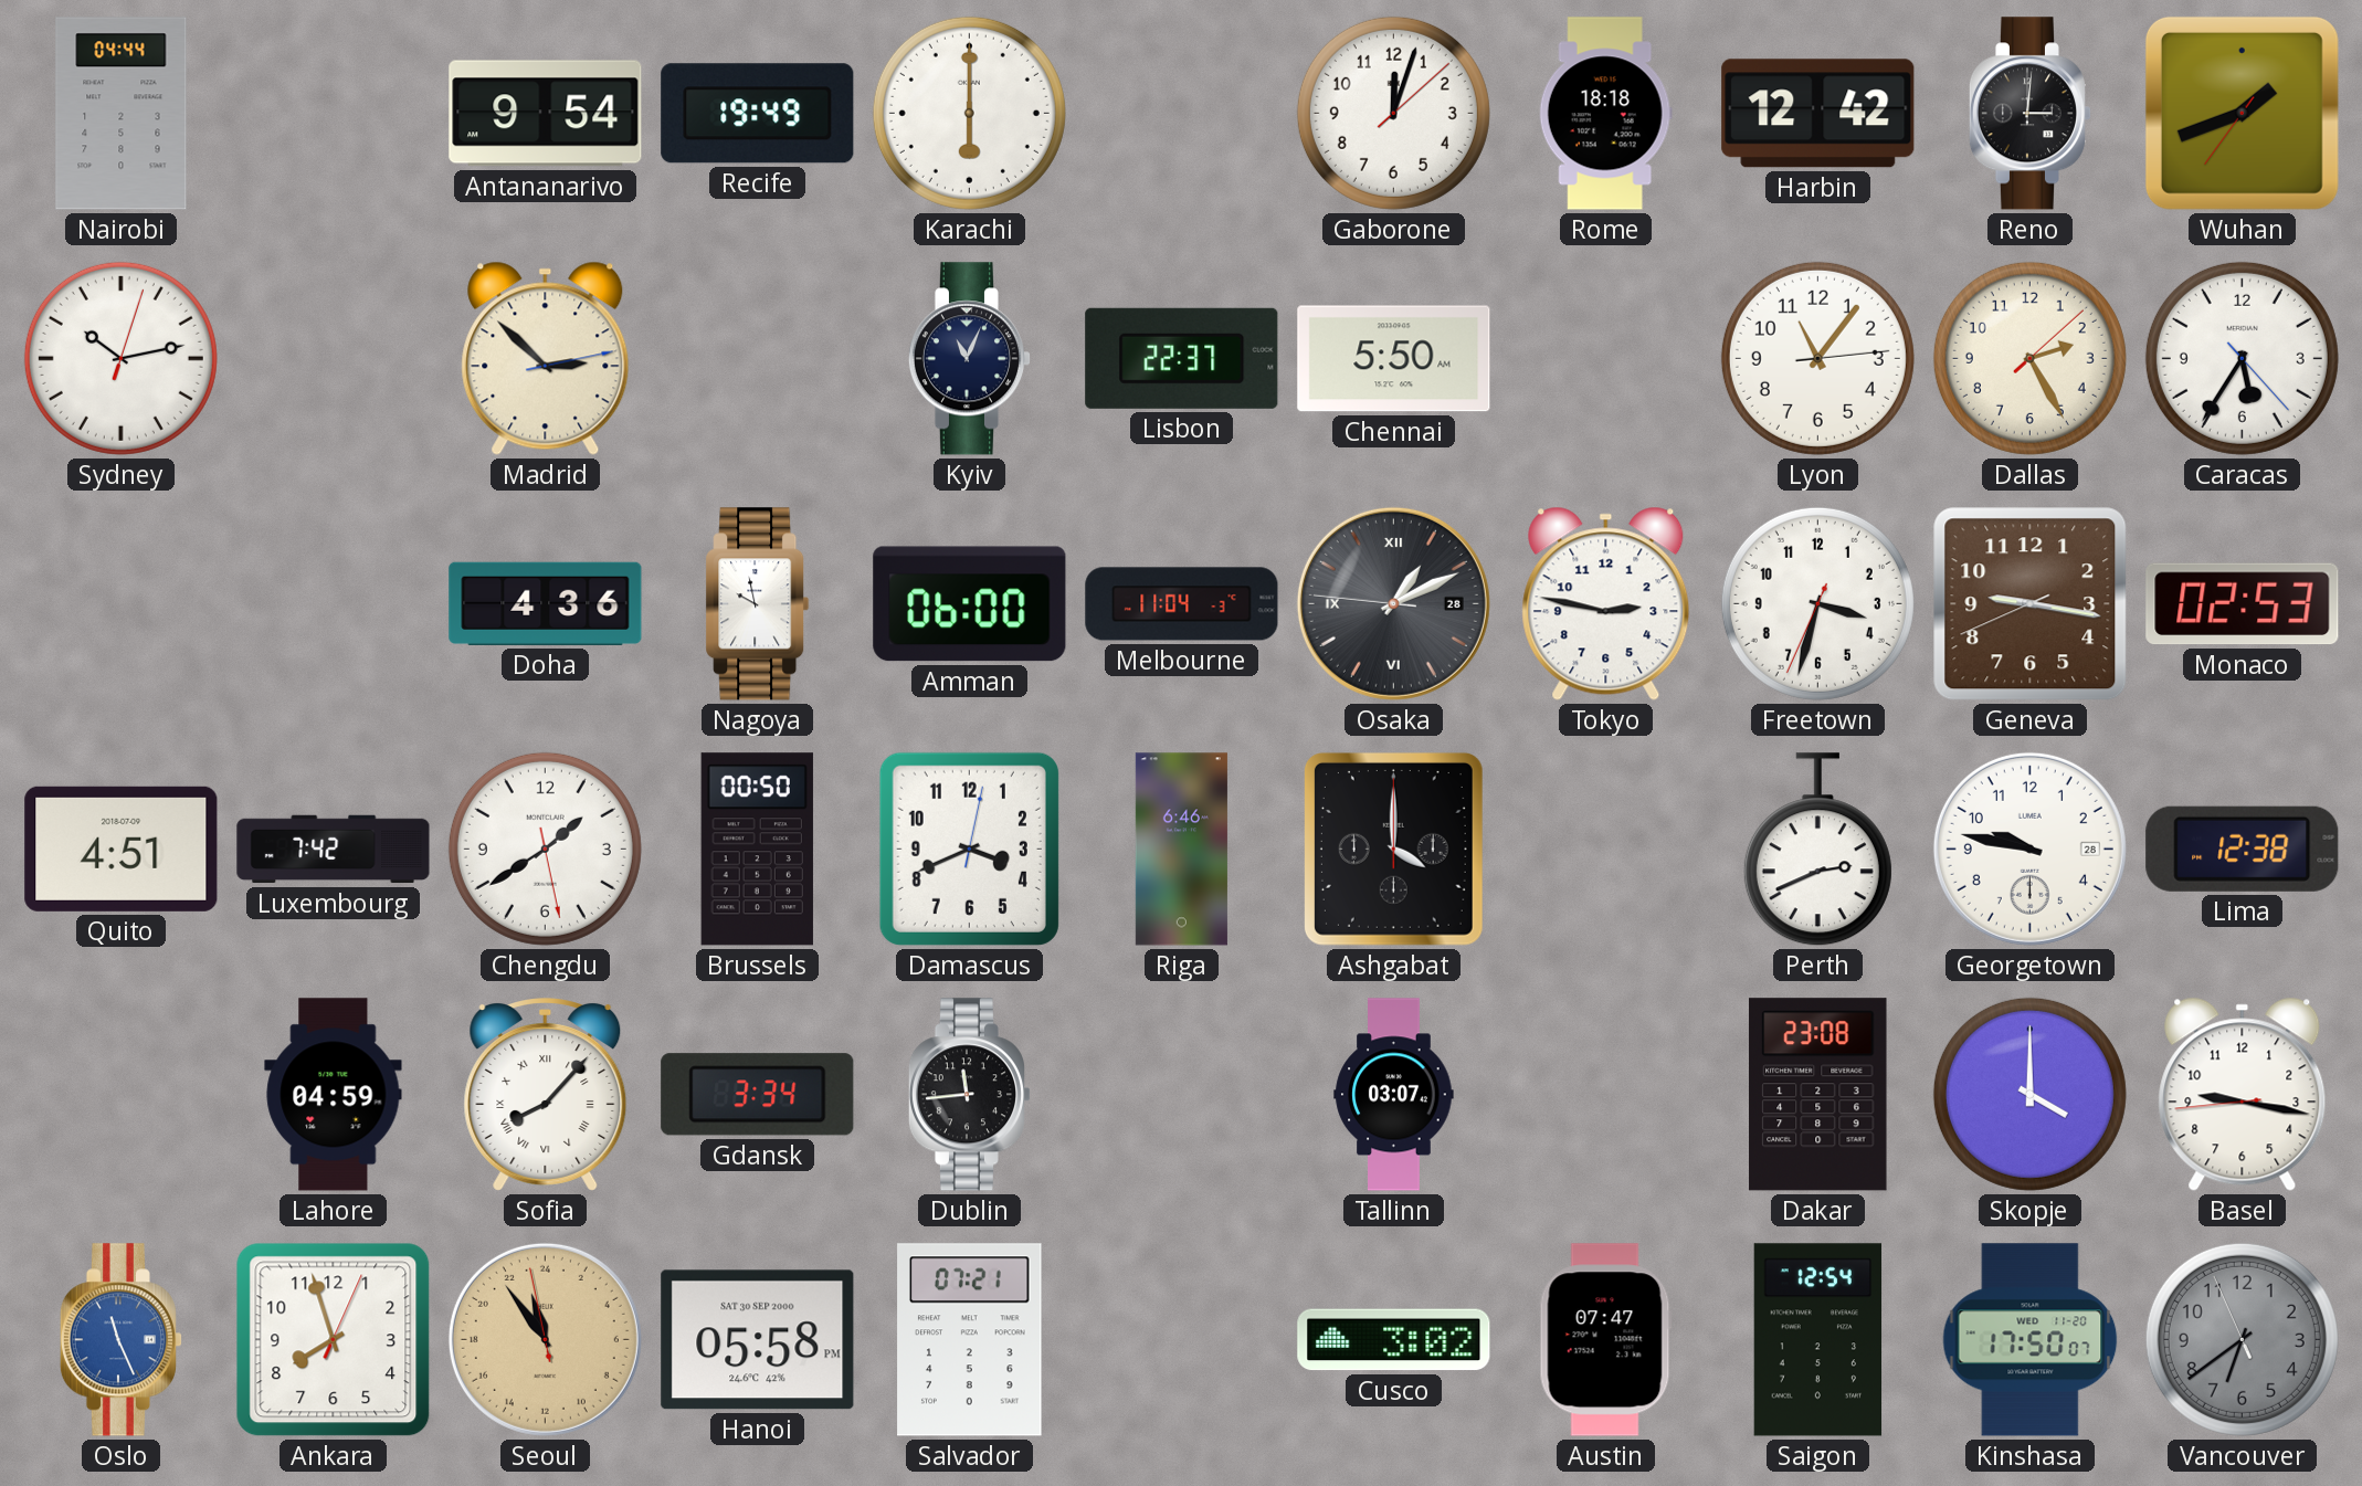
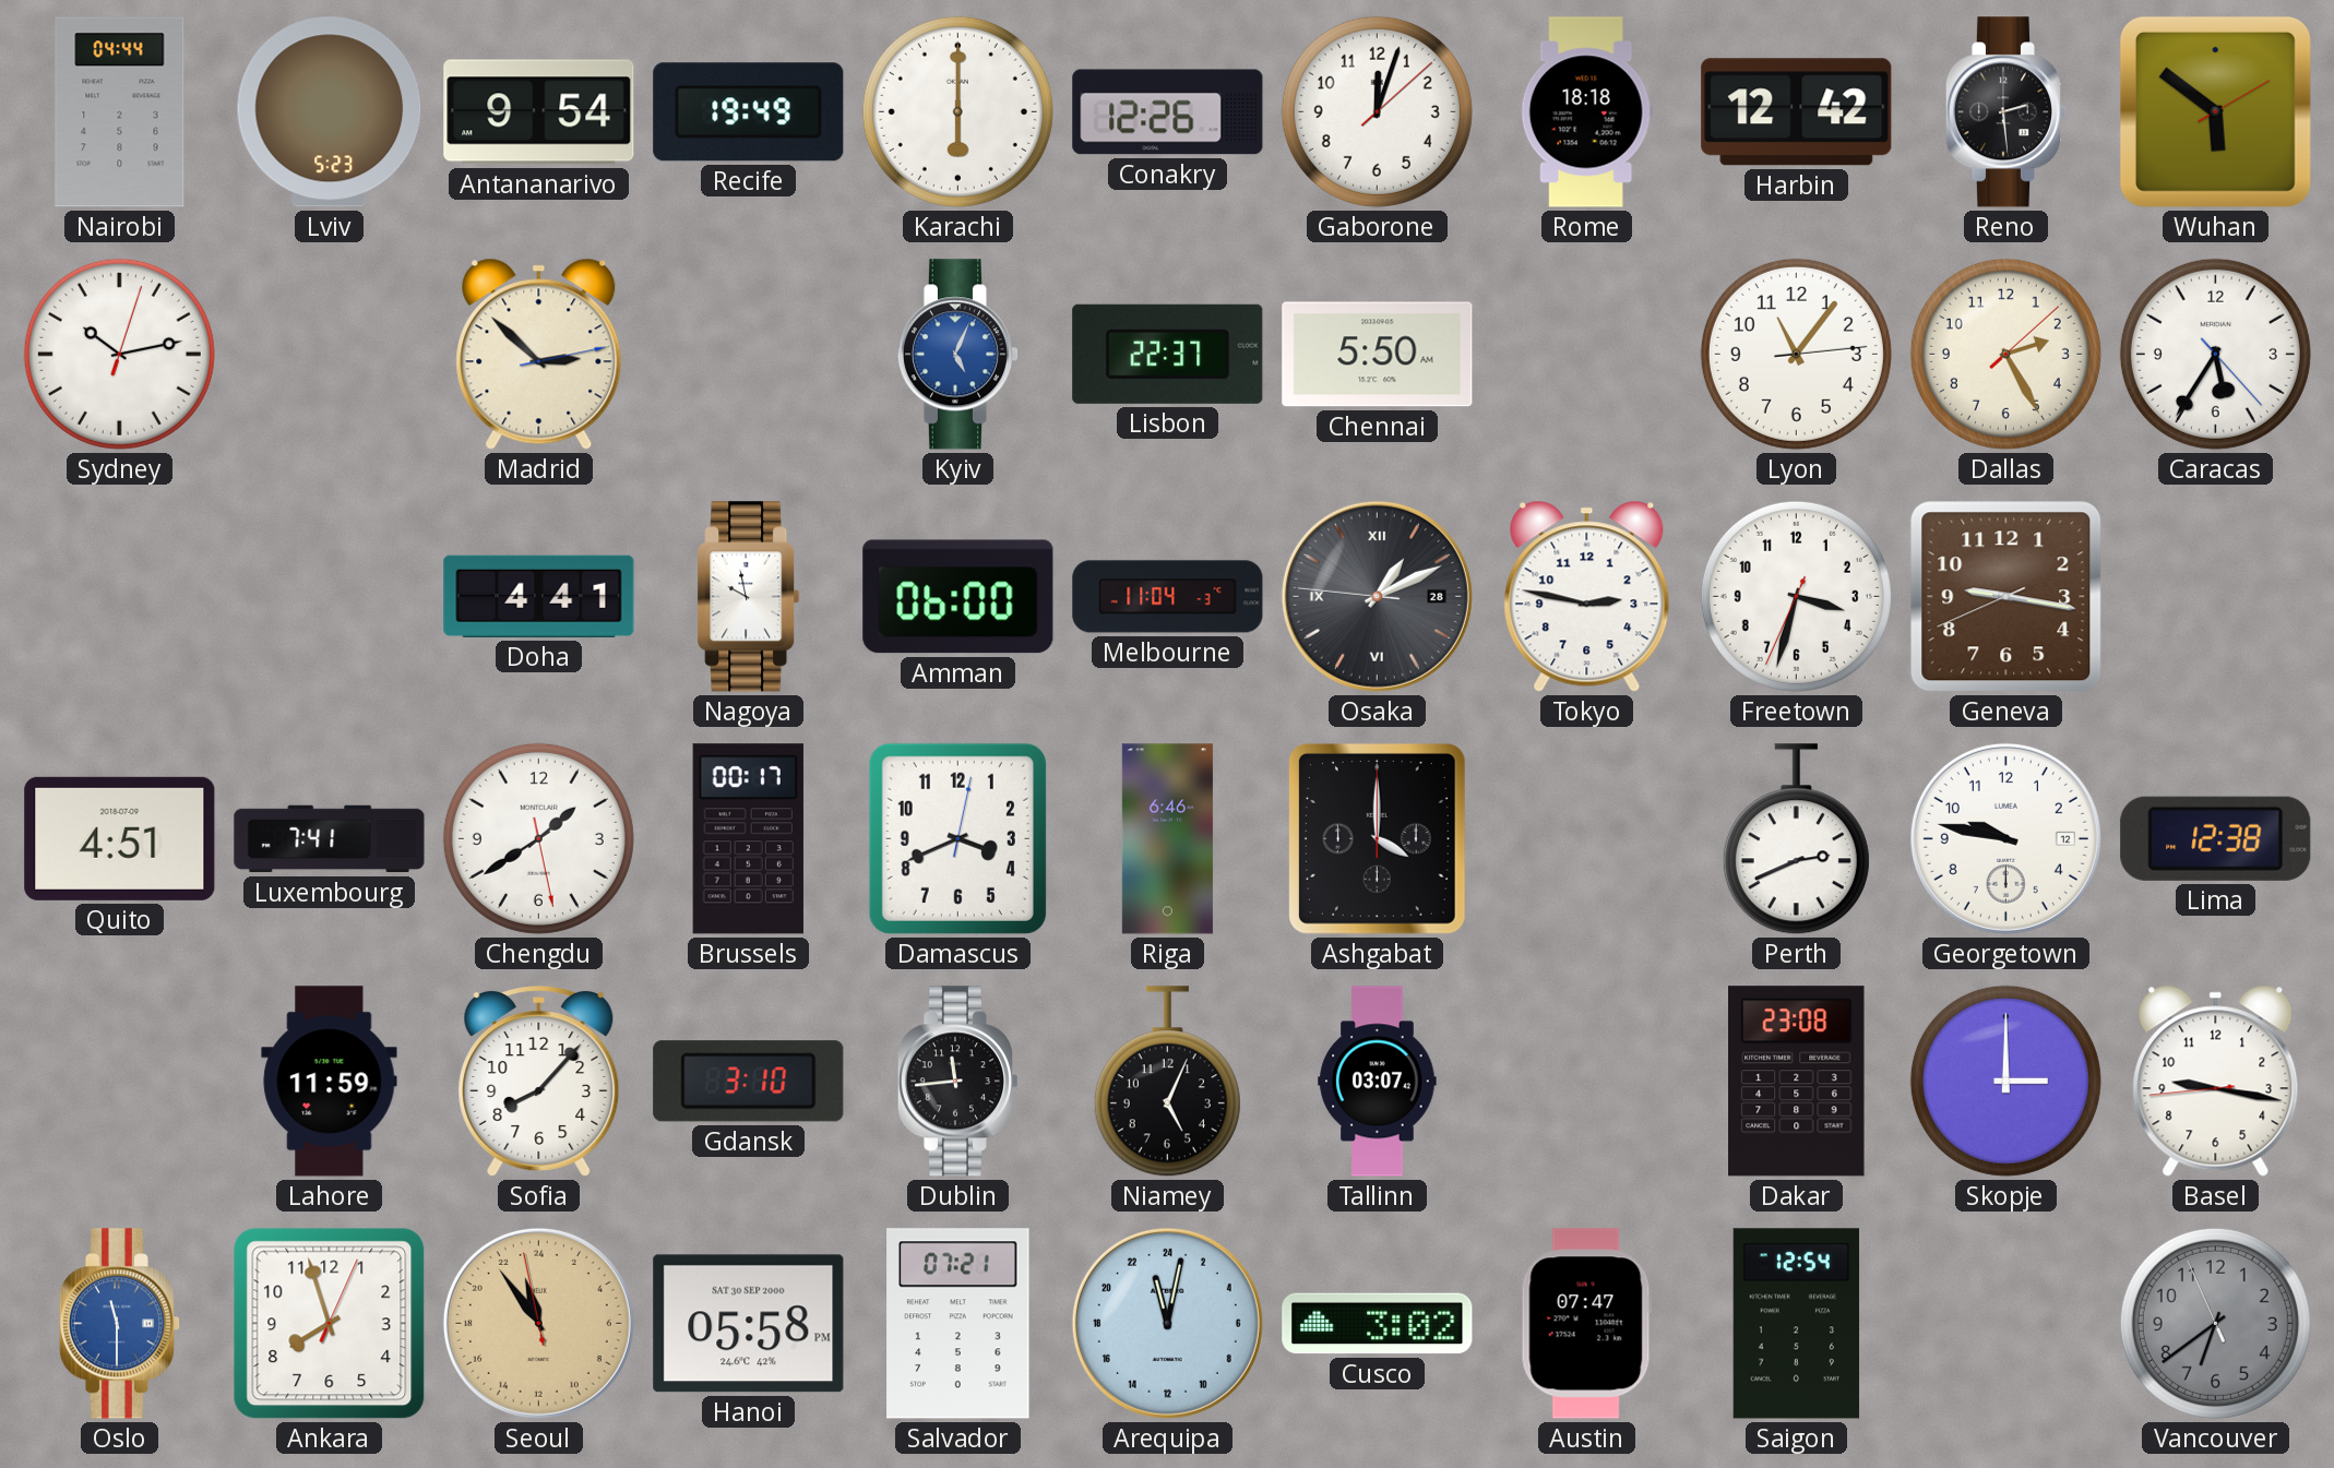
Lviv: none -> 5:23 (330, 112)
Conakry: none -> 12:26 (1168, 112)
Reno: 3:01 -> 2:29 (2005, 112)
Wuhan: 1:41 -> 5:51 (2215, 111)
Kyiv: 11:04 -> 5:04 (957, 355)
Kyiv dial: navy -> blue (957, 355)
Doha: 4:36 -> 4:41 (539, 596)
Monaco: 02:53 -> none (2243, 604)
Luxembourg: 7:42 -> 7:41 (330, 839)
Brussels: 00:50 -> 00:17 (748, 839)
Georgetown date: 28 -> 12 (2005, 838)
Lahore: 04:59 -> 11:59 (330, 1082)
Sofia numerals: Roman -> Arabic (539, 1082)
Gdansk: 3:34 -> 3:10 (749, 1082)
Niamey: none -> 5:04 (1167, 1082)
Skopje: 4:00 -> 3:00 (2005, 1081)
Oslo: 11:26 -> 11:30 (119, 1324)
Arequipa: none -> 23:02 (1167, 1323)
Kinshasa: 17:50 -> none (2031, 1340)
